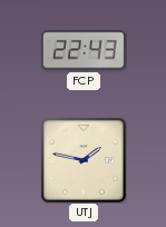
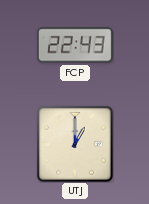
UTJ: 1:47 -> 1:00 (75, 144)
